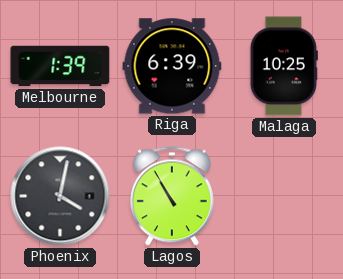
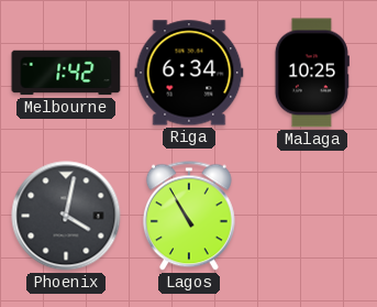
Melbourne: 1:39 -> 1:42 (66, 73)
Riga: 6:39 -> 6:34 (189, 73)
